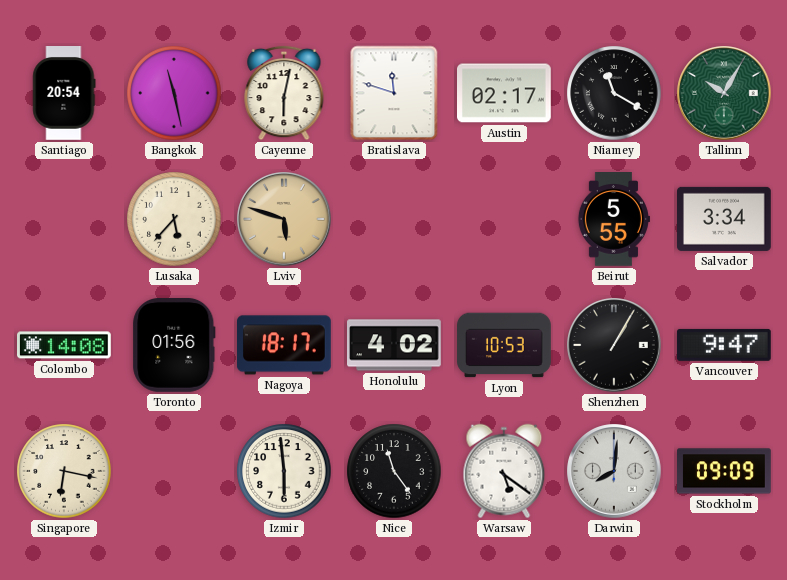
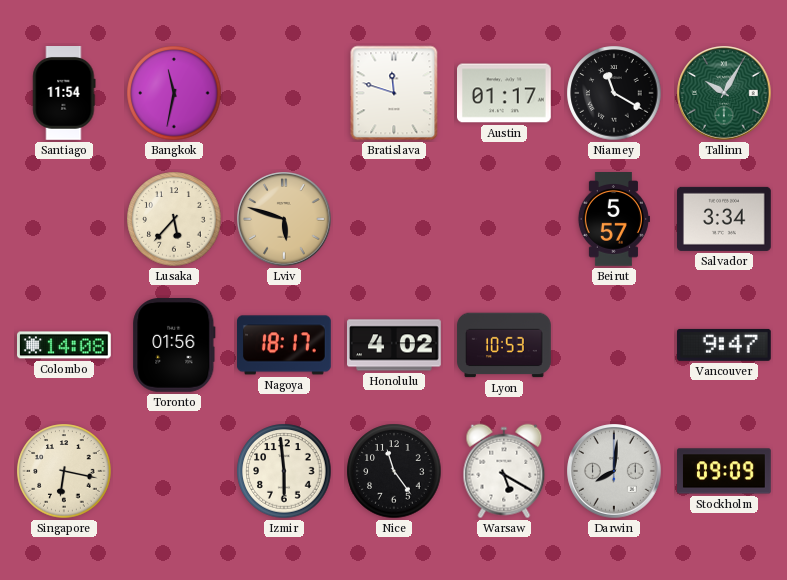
Santiago: 20:54 -> 11:54 (64, 94)
Bangkok: 11:28 -> 11:32 (174, 93)
Cayenne: 6:02 -> none (284, 93)
Austin: 02:17 -> 01:17 (505, 93)
Beirut: 5:55 -> 5:57 (613, 220)
Shenzhen: 1:05 -> none (614, 345)
Warsaw: 5:21 -> 5:20 (504, 471)
